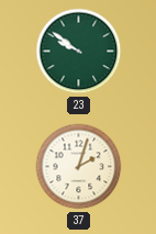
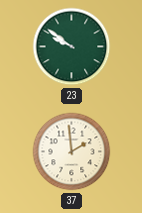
37: 2:03 -> 1:59 (72, 152)
